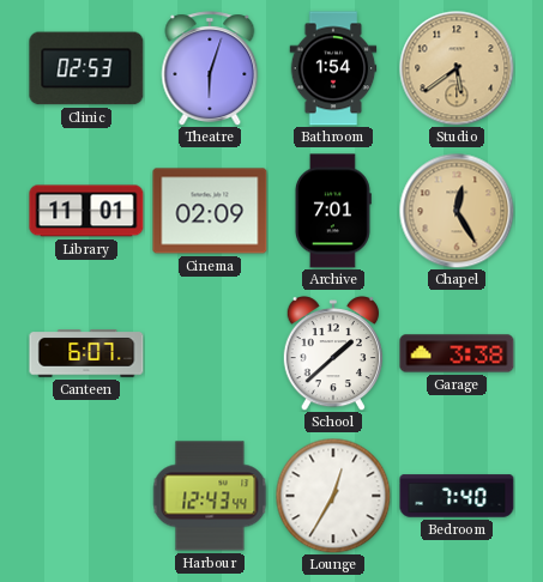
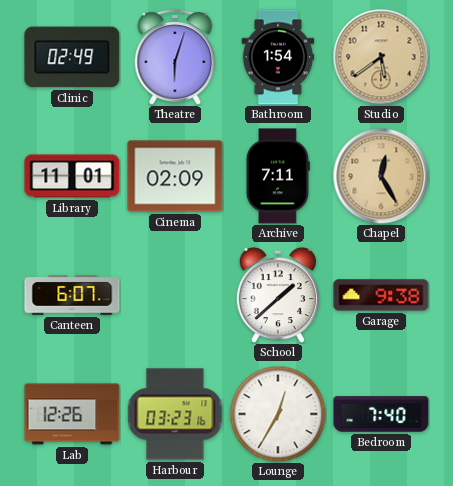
Clinic: 02:53 -> 02:49 (72, 57)
Archive: 7:01 -> 7:11 (278, 176)
Garage: 3:38 -> 9:38 (381, 295)
Lab: none -> 12:26 (72, 414)
Harbour: 12:43 -> 03:23 (175, 414)
